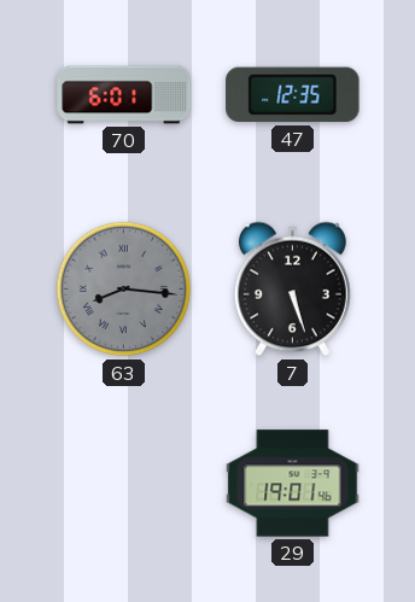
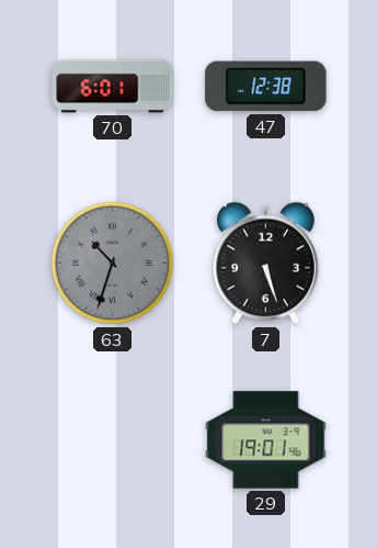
47: 12:35 -> 12:38 (266, 87)
63: 8:16 -> 10:33 (113, 264)
